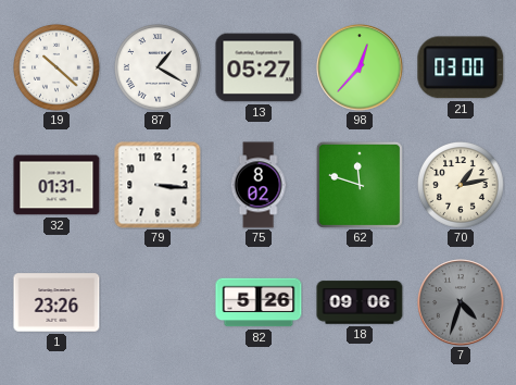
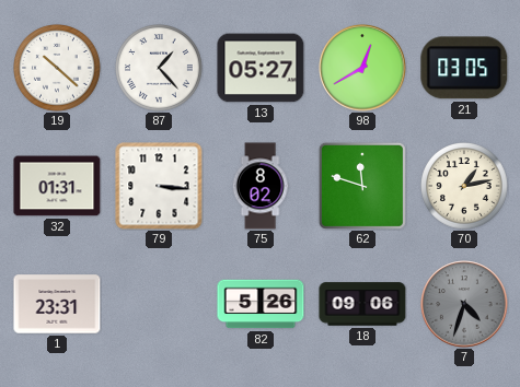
87: 1:20 -> 1:23 (160, 69)
98: 12:37 -> 12:40 (362, 68)
21: 03:00 -> 03:05 (464, 68)
1: 23:26 -> 23:31 (57, 304)
